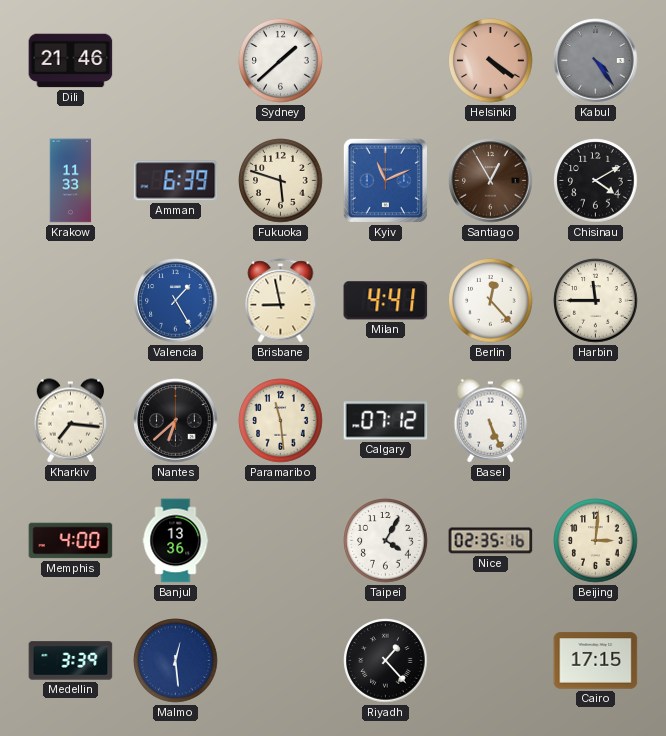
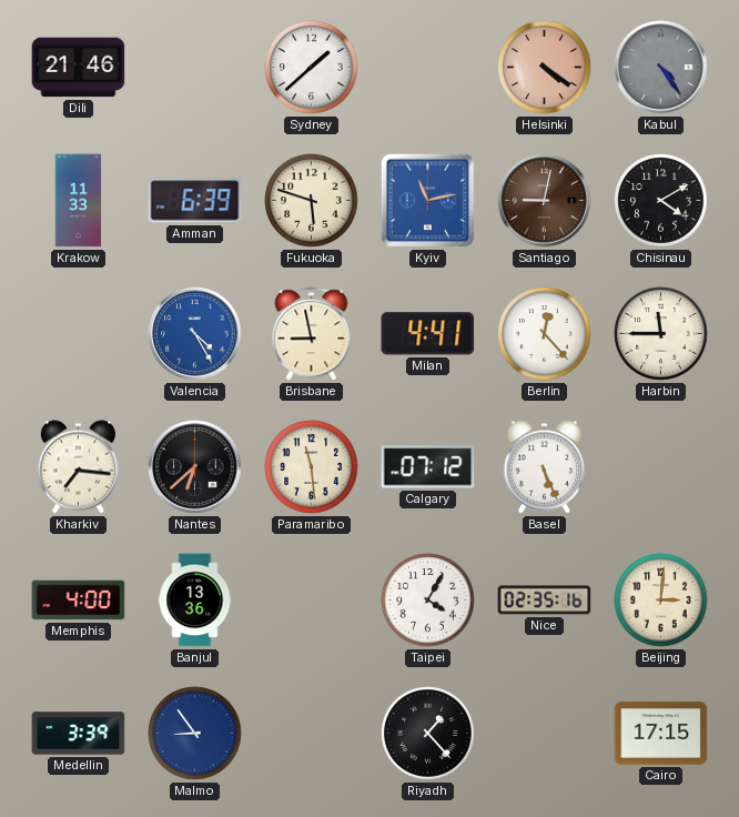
Kyiv: 11:11 -> 11:13 (427, 200)
Santiago: 12:55 -> 9:02 (545, 201)
Valencia: 1:25 -> 4:25 (195, 334)
Malmo: 12:29 -> 8:54 (195, 734)
